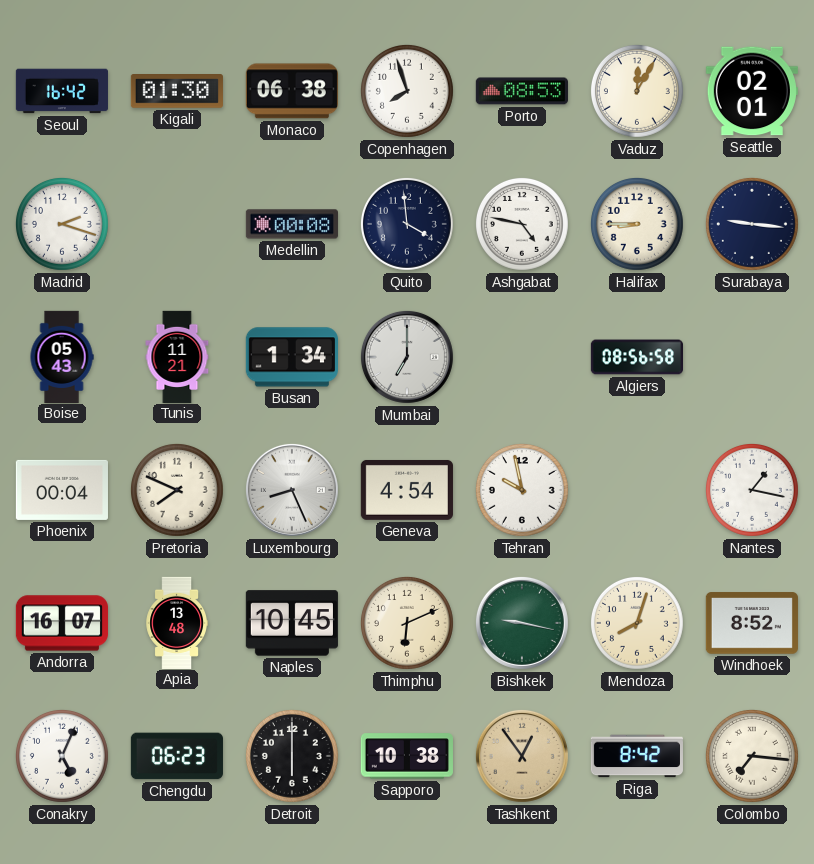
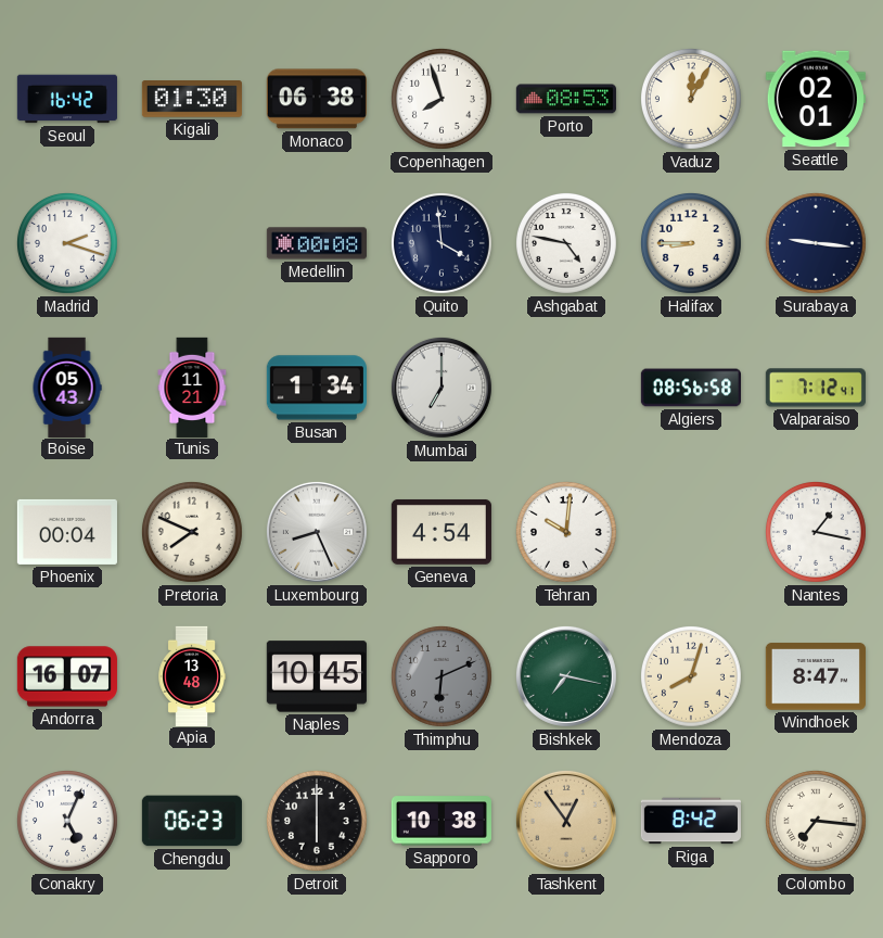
Valparaiso: none -> 7:12 (816, 388)
Tehran: 9:58 -> 10:01 (566, 532)
Thimphu dial: cream -> grey (441, 676)
Bishkek: 9:17 -> 7:17 (566, 676)
Windhoek: 8:52 -> 8:47 (816, 676)
